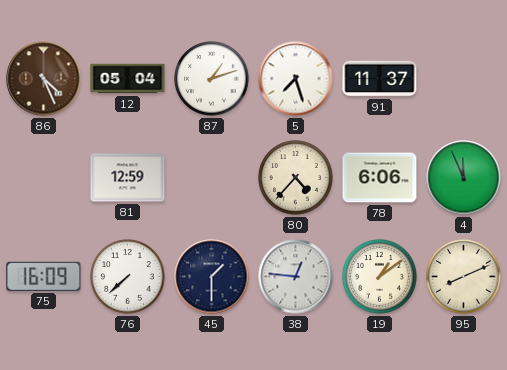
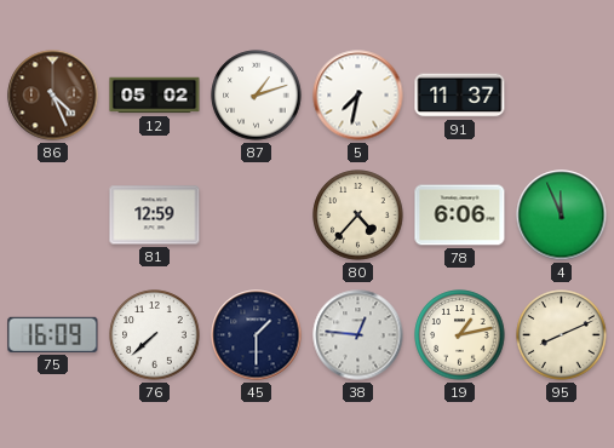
12: 05:04 -> 05:02 (155, 96)
5: 7:27 -> 7:32 (358, 96)
19: 1:09 -> 1:13 (460, 335)
